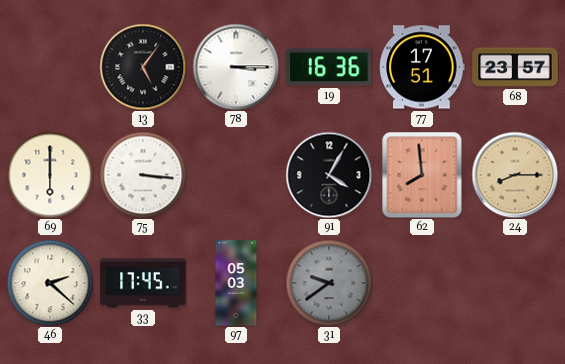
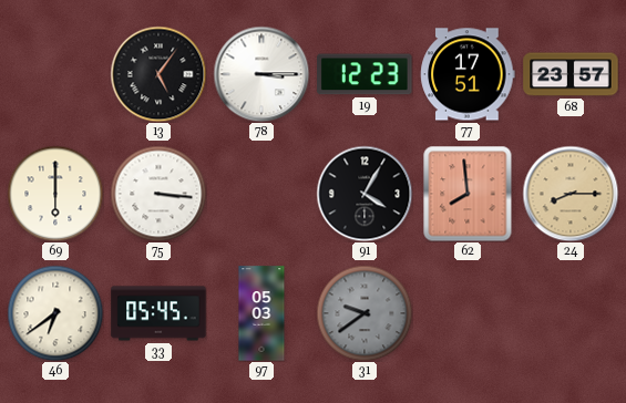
19: 16:36 -> 12:23 (365, 74)
46: 2:22 -> 6:39 (55, 313)
33: 17:45 -> 05:45 (158, 313)
